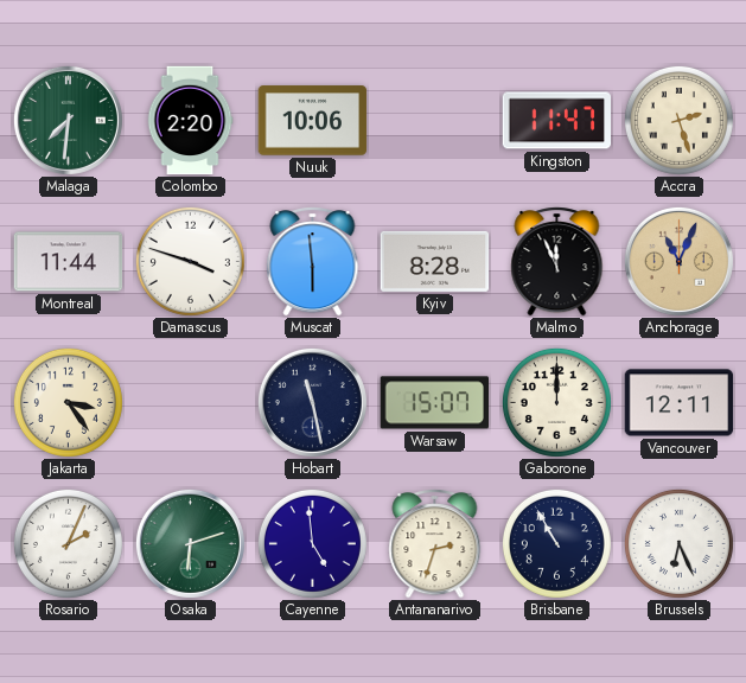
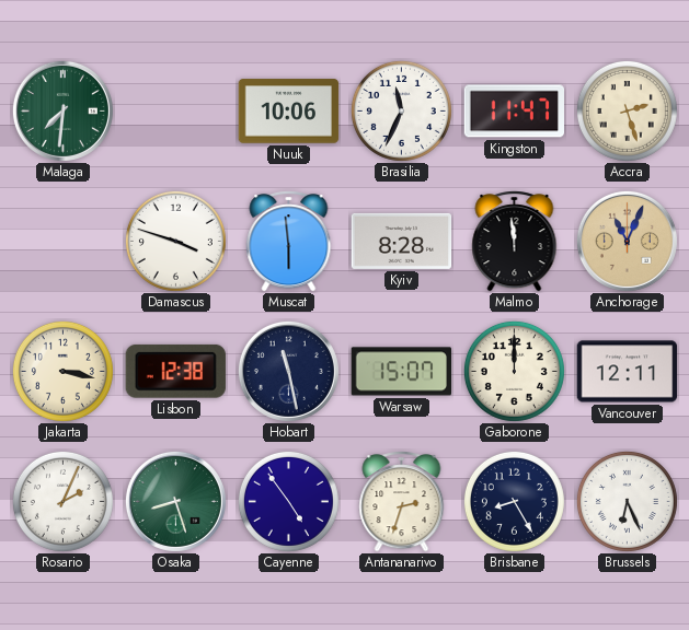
Colombo: 2:20 -> none (190, 121)
Brasilia: none -> 11:34 (401, 110)
Montreal: 11:44 -> none (69, 262)
Malmo: 11:56 -> 11:59 (515, 242)
Jakarta: 3:24 -> 3:17 (62, 371)
Lisbon: none -> 12:38 (175, 371)
Osaka: 6:12 -> 8:27 (175, 501)
Cayenne: 4:59 -> 4:54 (288, 501)
Brisbane: 10:55 -> 8:25 (514, 501)
